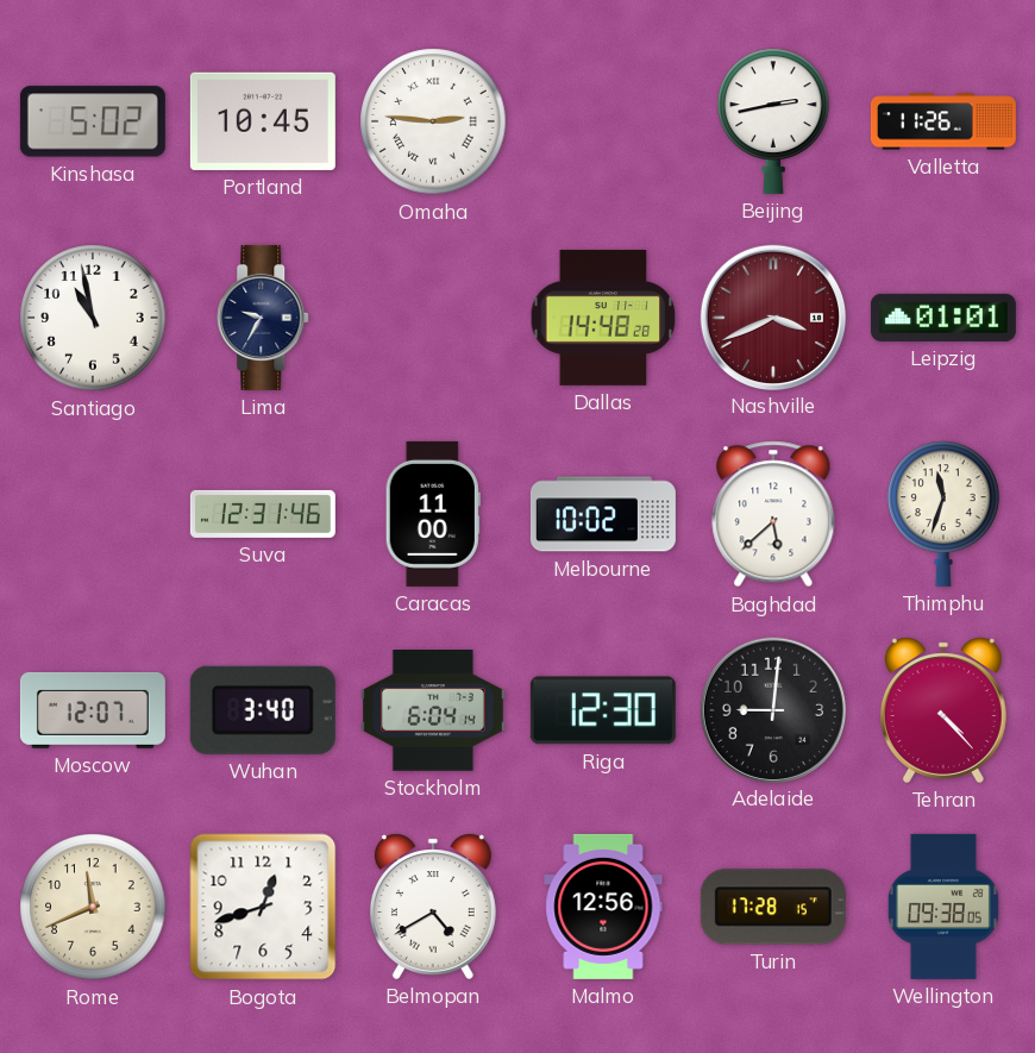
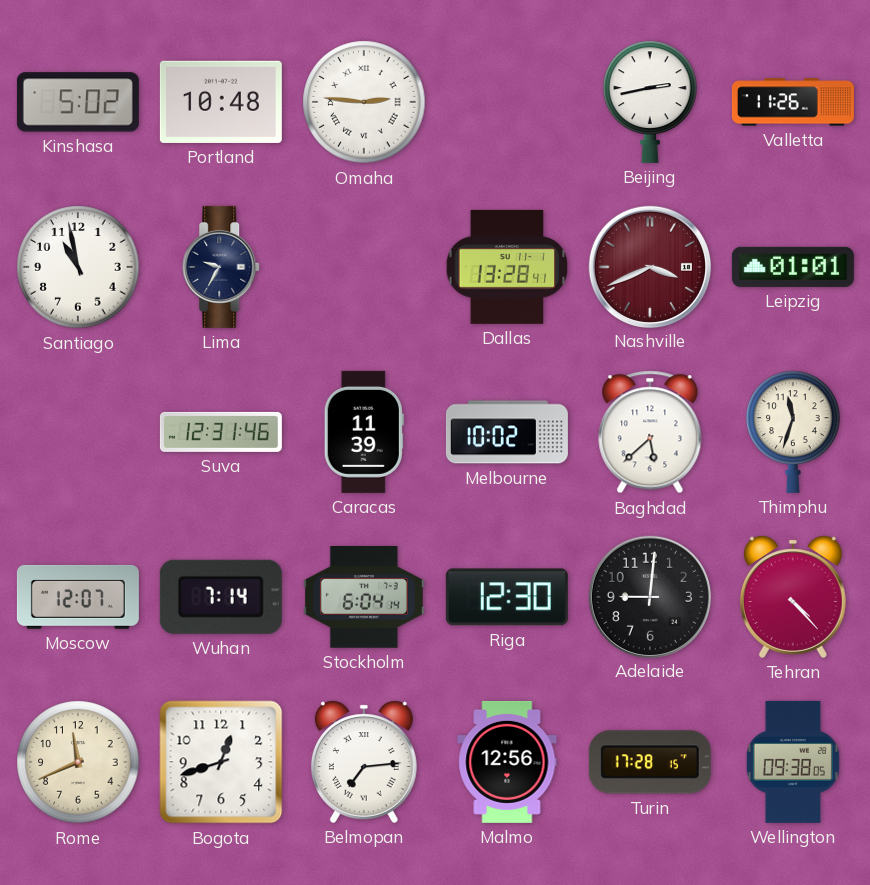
Portland: 10:45 -> 10:48 (221, 102)
Dallas: 14:48 -> 13:28 (507, 267)
Caracas: 11:00 -> 11:39 (364, 432)
Wuhan: 3:40 -> 7:14 (221, 597)
Belmopan: 4:40 -> 7:14 (364, 762)
